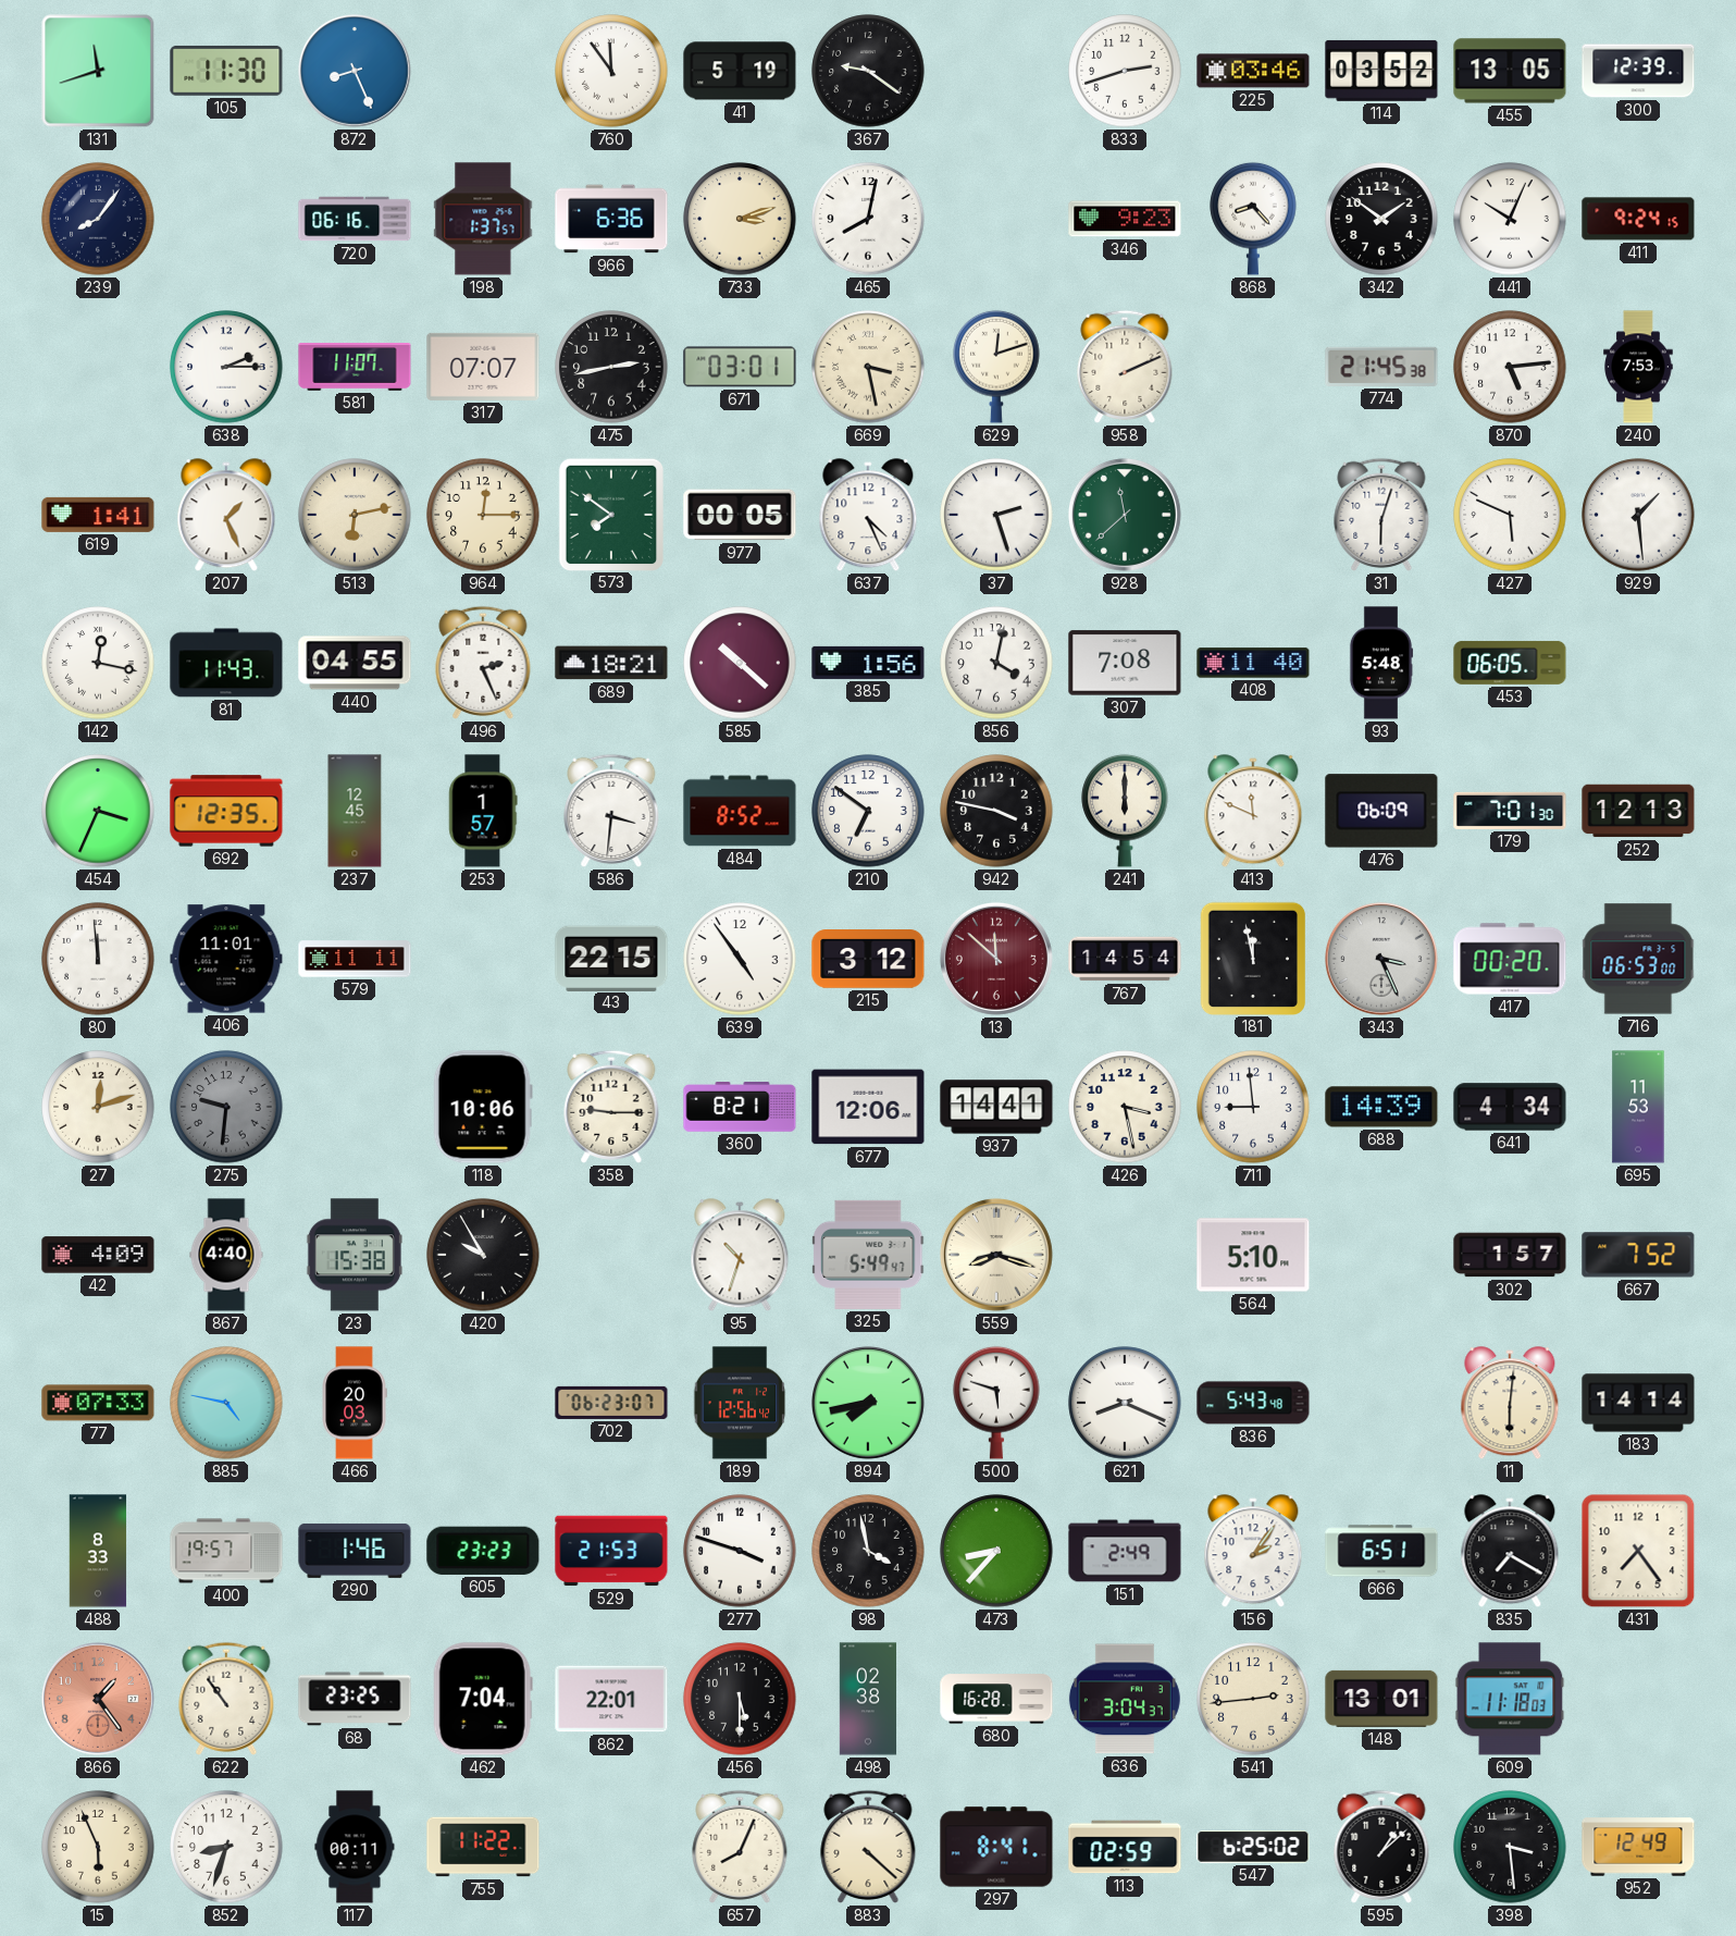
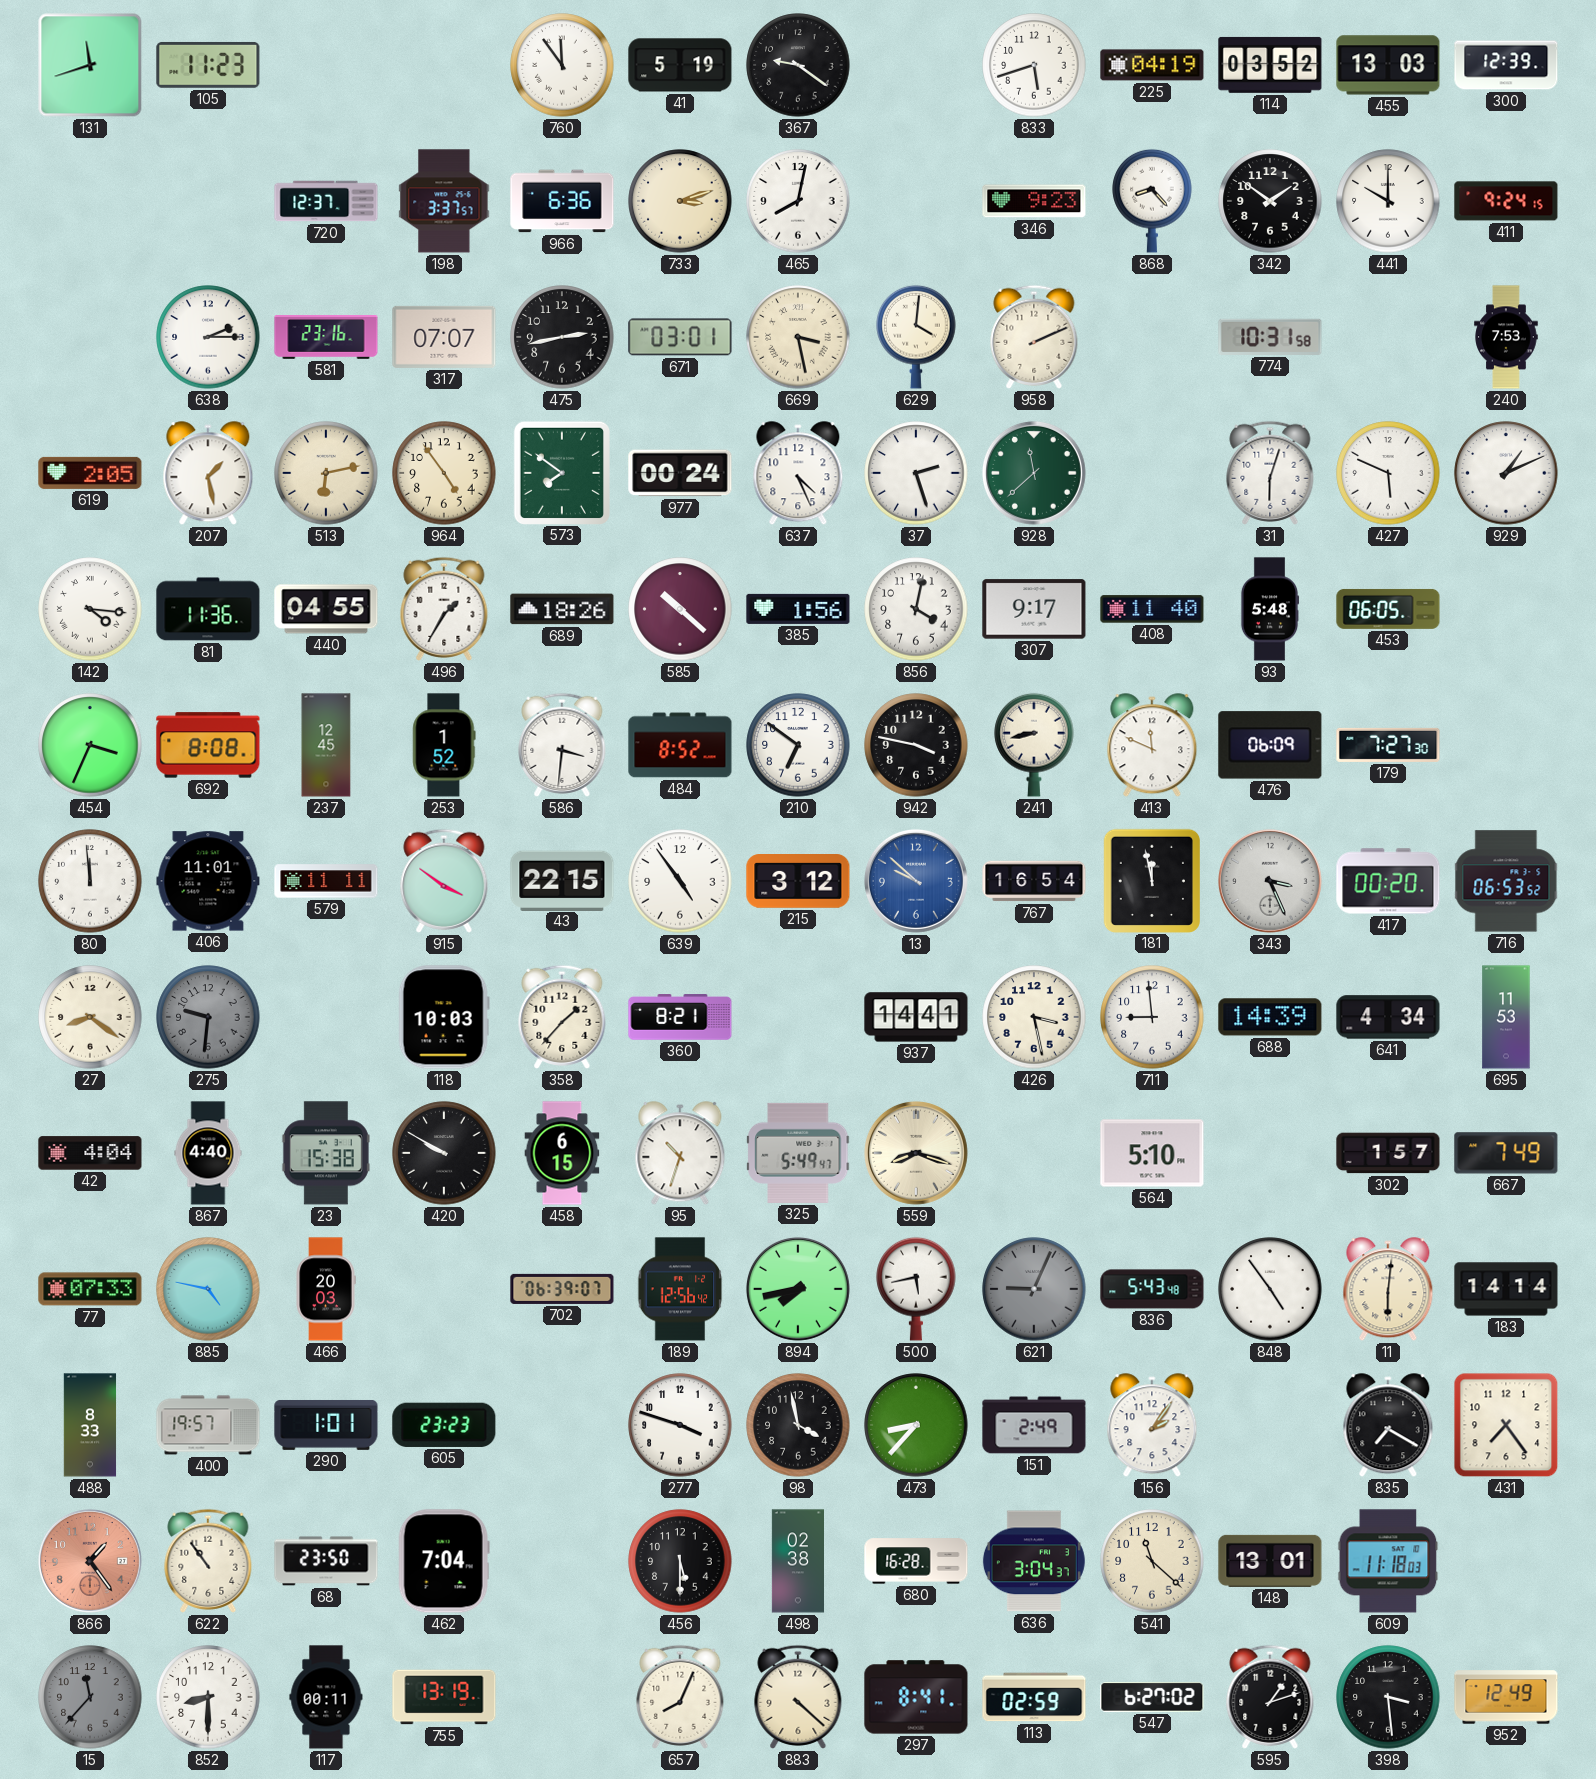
105: 11:30 -> 11:23 (208, 65)
872: 8:26 -> none (355, 71)
833: 2:42 -> 5:42 (1034, 65)
225: 03:46 -> 04:19 (1152, 65)
455: 13:05 -> 13:03 (1388, 65)
239: 8:06 -> none (98, 219)
720: 06:16 -> 12:37 (326, 201)
198: 1:37 -> 3:37 (444, 201)
441: 10:04 -> 10:00 (1388, 201)
581: 11:07 -> 23:16 (326, 338)
629: 12:12 -> 4:01 (916, 337)
774: 21:45 -> 10:31 (1270, 337)
870: 5:14 -> none (1510, 367)
619: 1:41 -> 2:05 (90, 473)
207: 1:26 -> 1:28 (208, 474)
964: 12:15 -> 4:54 (444, 473)
977: 00:05 -> 00:24 (680, 473)
929: 1:29 -> 1:11 (1506, 473)
142: 12:17 -> 4:16 (90, 609)
81: 11:43 -> 11:36 (208, 609)
496: 2:26 -> 1:35 (444, 609)
689: 18:21 -> 18:26 (562, 609)
307: 7:08 -> 9:17 (1034, 609)
692: 12:35 -> 8:08 (208, 745)
253: 1:57 -> 1:52 (444, 745)
241: 6:00 -> 8:43 (1034, 745)
179: 7:01 -> 7:27 (1388, 745)
252: 12:13 -> none (1638, 811)
915: none -> 3:51 (444, 881)
13: 11:52 -> 9:52 (916, 881)
13 dial: burgundy -> blue (916, 881)
767: 14:54 -> 16:54 (1034, 881)
716: 06:53:00 -> 06:53:52 (1506, 881)
27: 12:12 -> 8:21 (90, 1017)
118: 10:06 -> 10:03 (444, 1017)
358: 9:15 -> 1:37 (562, 1017)
677: 12:06 -> none (868, 1107)
42: 4:09 -> 4:04 (90, 1153)
420: 9:55 -> 9:50 (444, 1153)
458: none -> 6:15 (562, 1153)
667: 7:52 -> 7:49 (1506, 1153)
702: 06:23 -> 06:39 (562, 1289)
500: 5:48 -> 5:43 (916, 1289)
621: 8:19 -> 9:04 (1034, 1289)
621 dial: white -> grey (1034, 1289)
848: none -> 4:54 (1270, 1289)
290: 1:46 -> 1:01 (326, 1425)
529: 21:53 -> none (611, 1551)
666: 6:51 -> none (1381, 1551)
68: 23:25 -> 23:50 (326, 1561)
862: 22:01 -> none (611, 1699)
541: 2:44 -> 11:22 (1152, 1561)
15: 5:56 -> 11:37 (90, 1697)
15 dial: cream -> grey (90, 1697)
852: 8:33 -> 8:30 (208, 1697)
755: 11:22 -> 13:19 (444, 1697)
547: 6:25 -> 6:27 (1152, 1698)
595: 1:08 -> 1:12 (1270, 1697)
